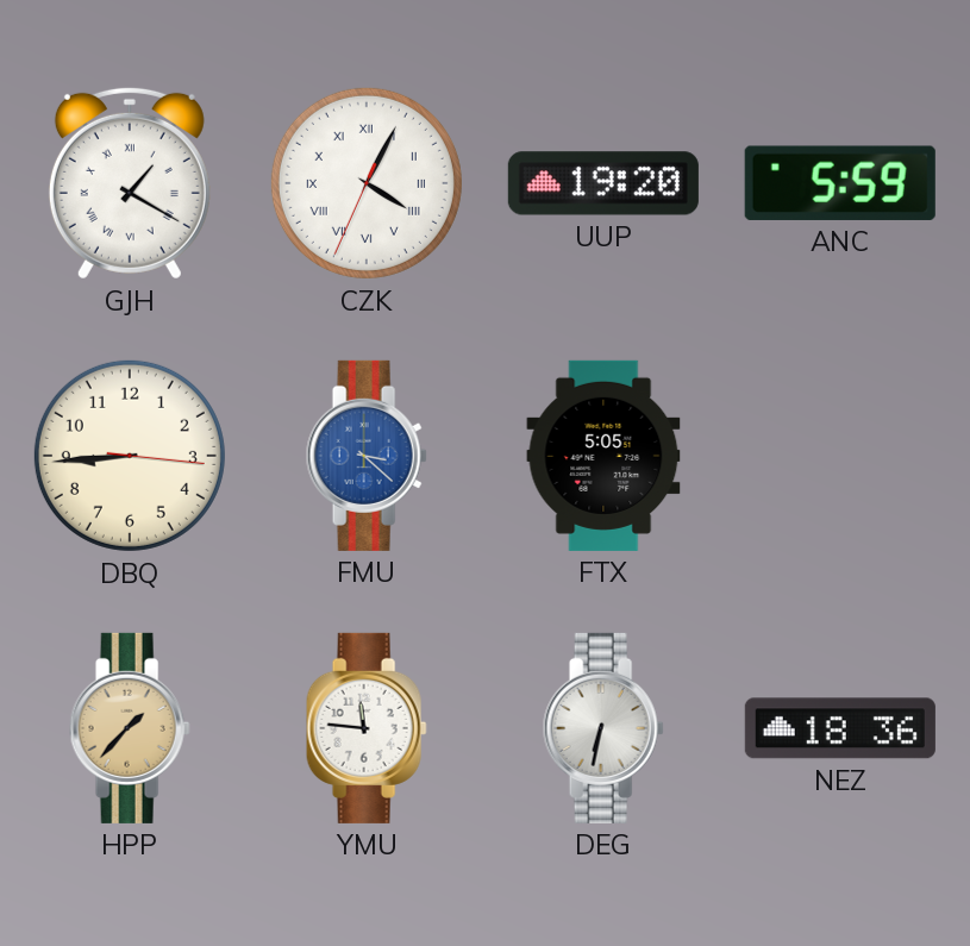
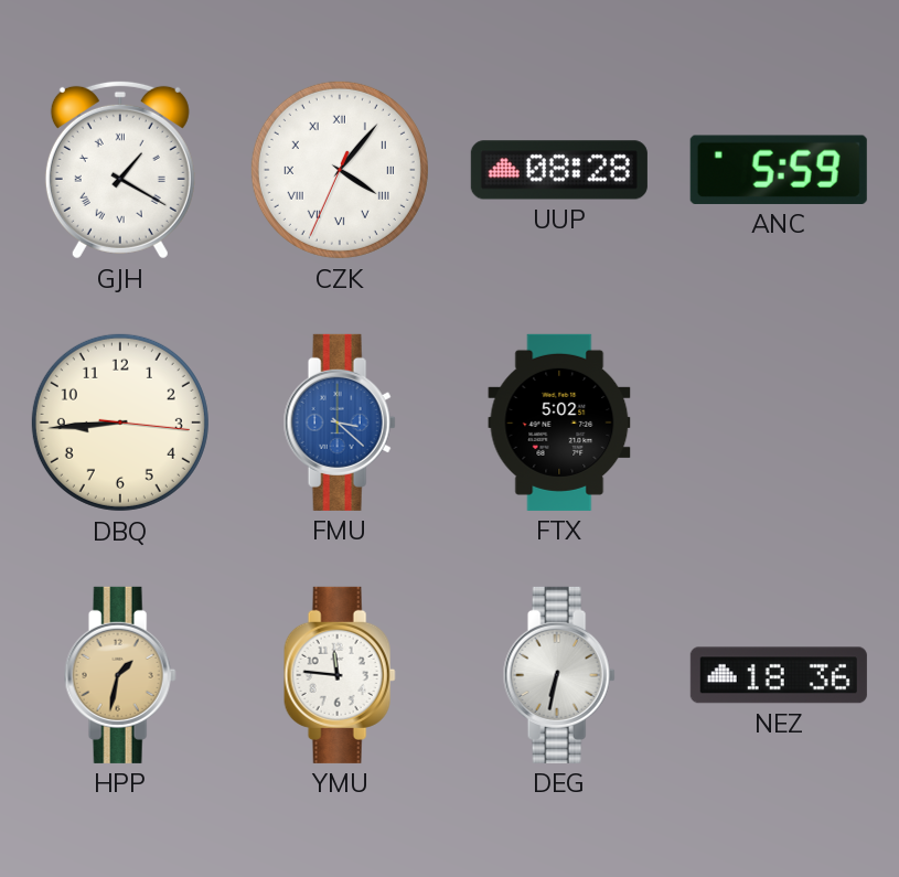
CZK: 4:04 -> 4:06 (340, 170)
UUP: 19:20 -> 08:28 (559, 170)
FTX: 5:05 -> 5:02 (559, 423)
HPP: 1:37 -> 1:32 (120, 675)
